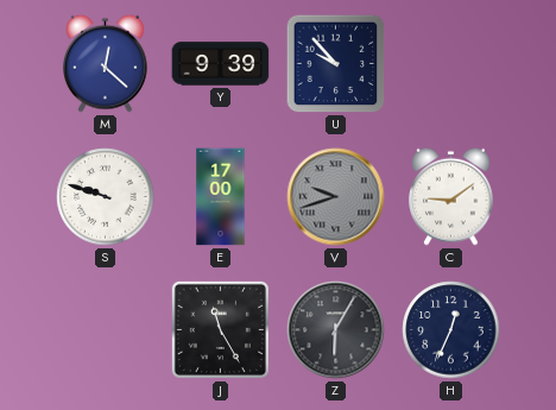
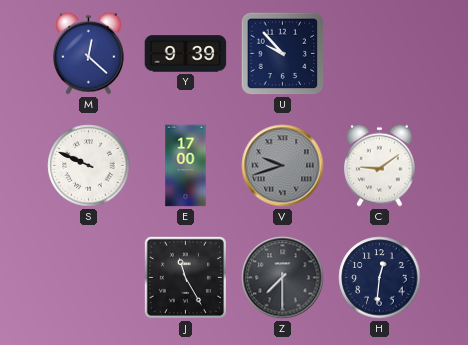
S: 9:48 -> 9:49 (89, 166)
Z: 6:05 -> 7:30 (283, 278)
H: 12:34 -> 12:31 (380, 278)
